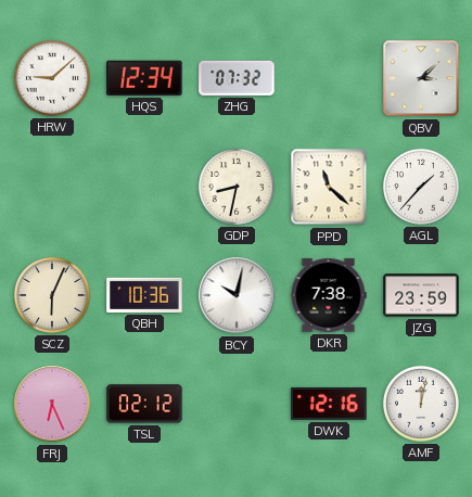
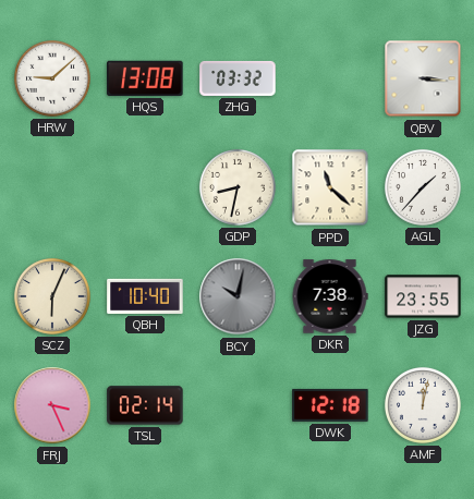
HQS: 12:34 -> 13:08 (145, 78)
ZHG: 07:32 -> 03:32 (238, 78)
QBV: 3:08 -> 3:16 (423, 78)
QBH: 10:36 -> 10:40 (145, 296)
BCY dial: white -> grey (238, 296)
JZG: 23:59 -> 23:55 (423, 296)
FRJ: 6:26 -> 3:26 (52, 405)
TSL: 02:12 -> 02:14 (145, 405)
DWK: 12:16 -> 12:18 (330, 405)
